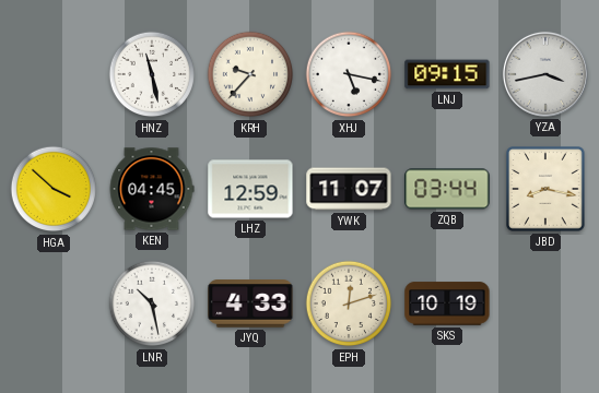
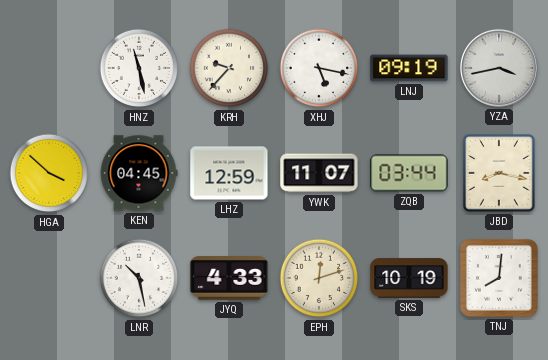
LNJ: 09:15 -> 09:19 (409, 68)
TNJ: none -> 8:01 (499, 278)
